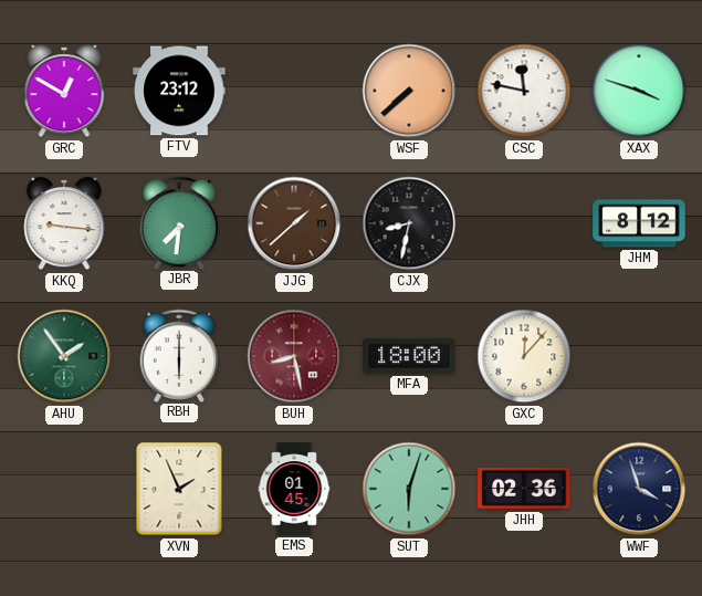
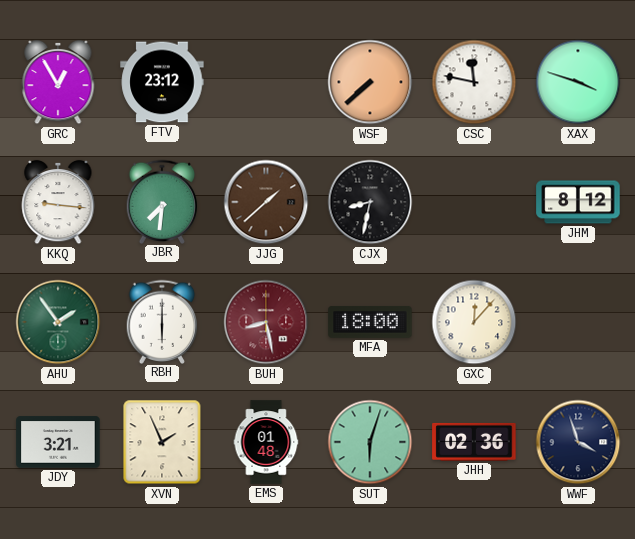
GRC: 12:50 -> 12:55 (58, 82)
JDY: none -> 3:21 (58, 442)
EMS: 01:45 -> 01:48 (266, 442)
